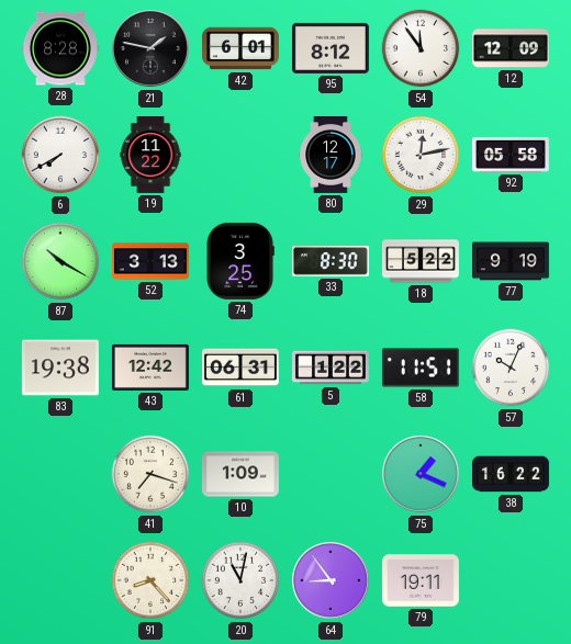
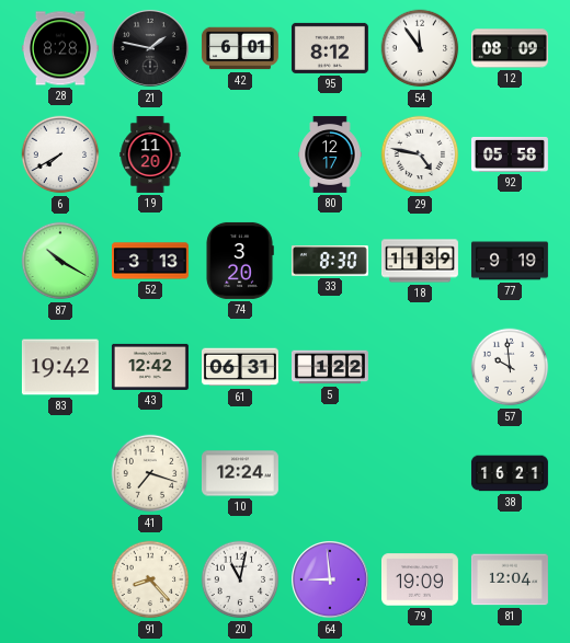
12: 12:09 -> 08:09 (510, 48)
19: 11:22 -> 11:20 (150, 154)
29: 12:13 -> 4:47 (420, 154)
74: 3:25 -> 3:20 (240, 261)
18: 5:22 -> 11:39 (420, 261)
83: 19:38 -> 19:42 (60, 367)
58: 11:51 -> none (421, 368)
57: 10:04 -> 9:59 (510, 367)
10: 1:09 -> 12:24 (240, 473)
75: 1:19 -> none (422, 475)
38: 16:22 -> 16:21 (510, 473)
64: 8:54 -> 8:59 (331, 581)
79: 19:11 -> 19:09 (420, 579)
81: none -> 12:04 (510, 579)
